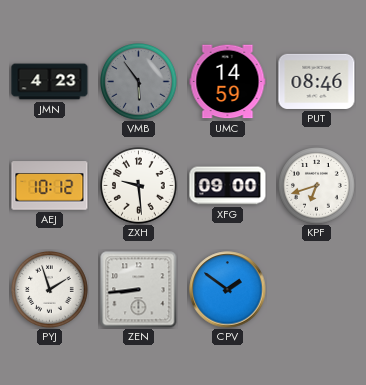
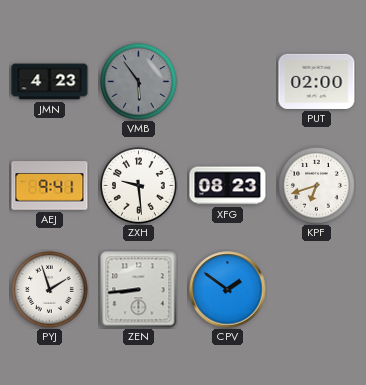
UMC: 14:59 -> none (228, 82)
PUT: 08:46 -> 02:00 (317, 81)
AEJ: 10:12 -> 9:41 (50, 186)
XFG: 09:00 -> 08:23 (228, 186)
